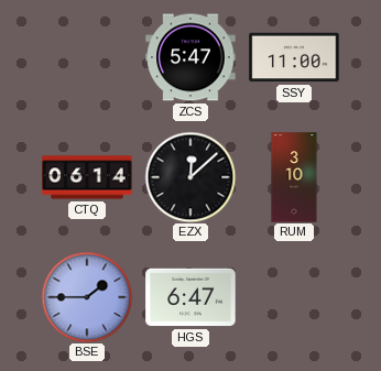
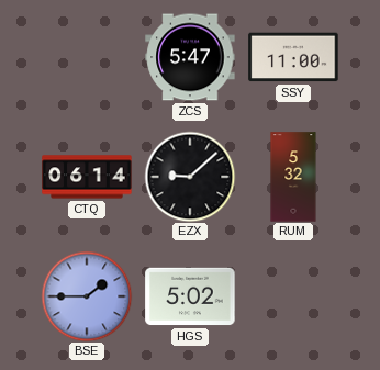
EZX: 12:08 -> 9:08 (190, 177)
RUM: 3:10 -> 5:32 (293, 177)
HGS: 6:47 -> 5:02 (190, 296)
